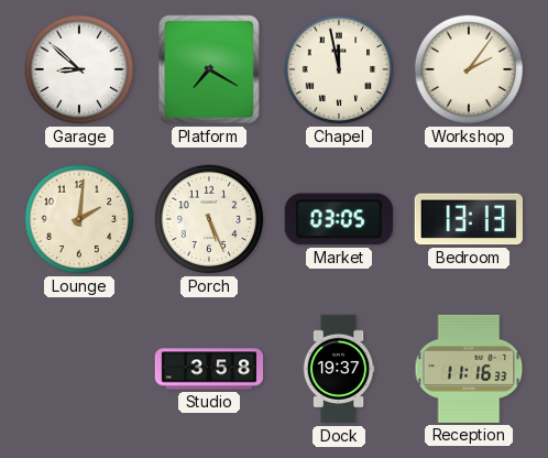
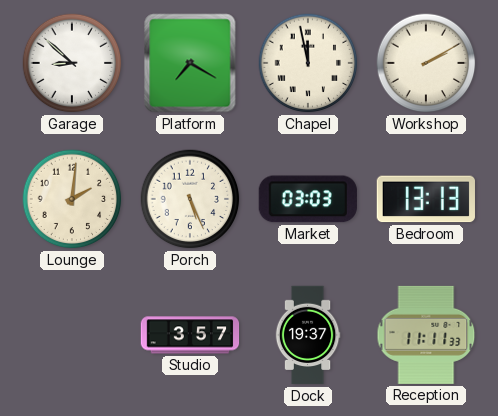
Workshop: 2:06 -> 2:10 (426, 63)
Market: 03:05 -> 03:03 (308, 199)
Studio: 3:58 -> 3:57 (190, 335)
Reception: 11:16 -> 11:11 (426, 335)
